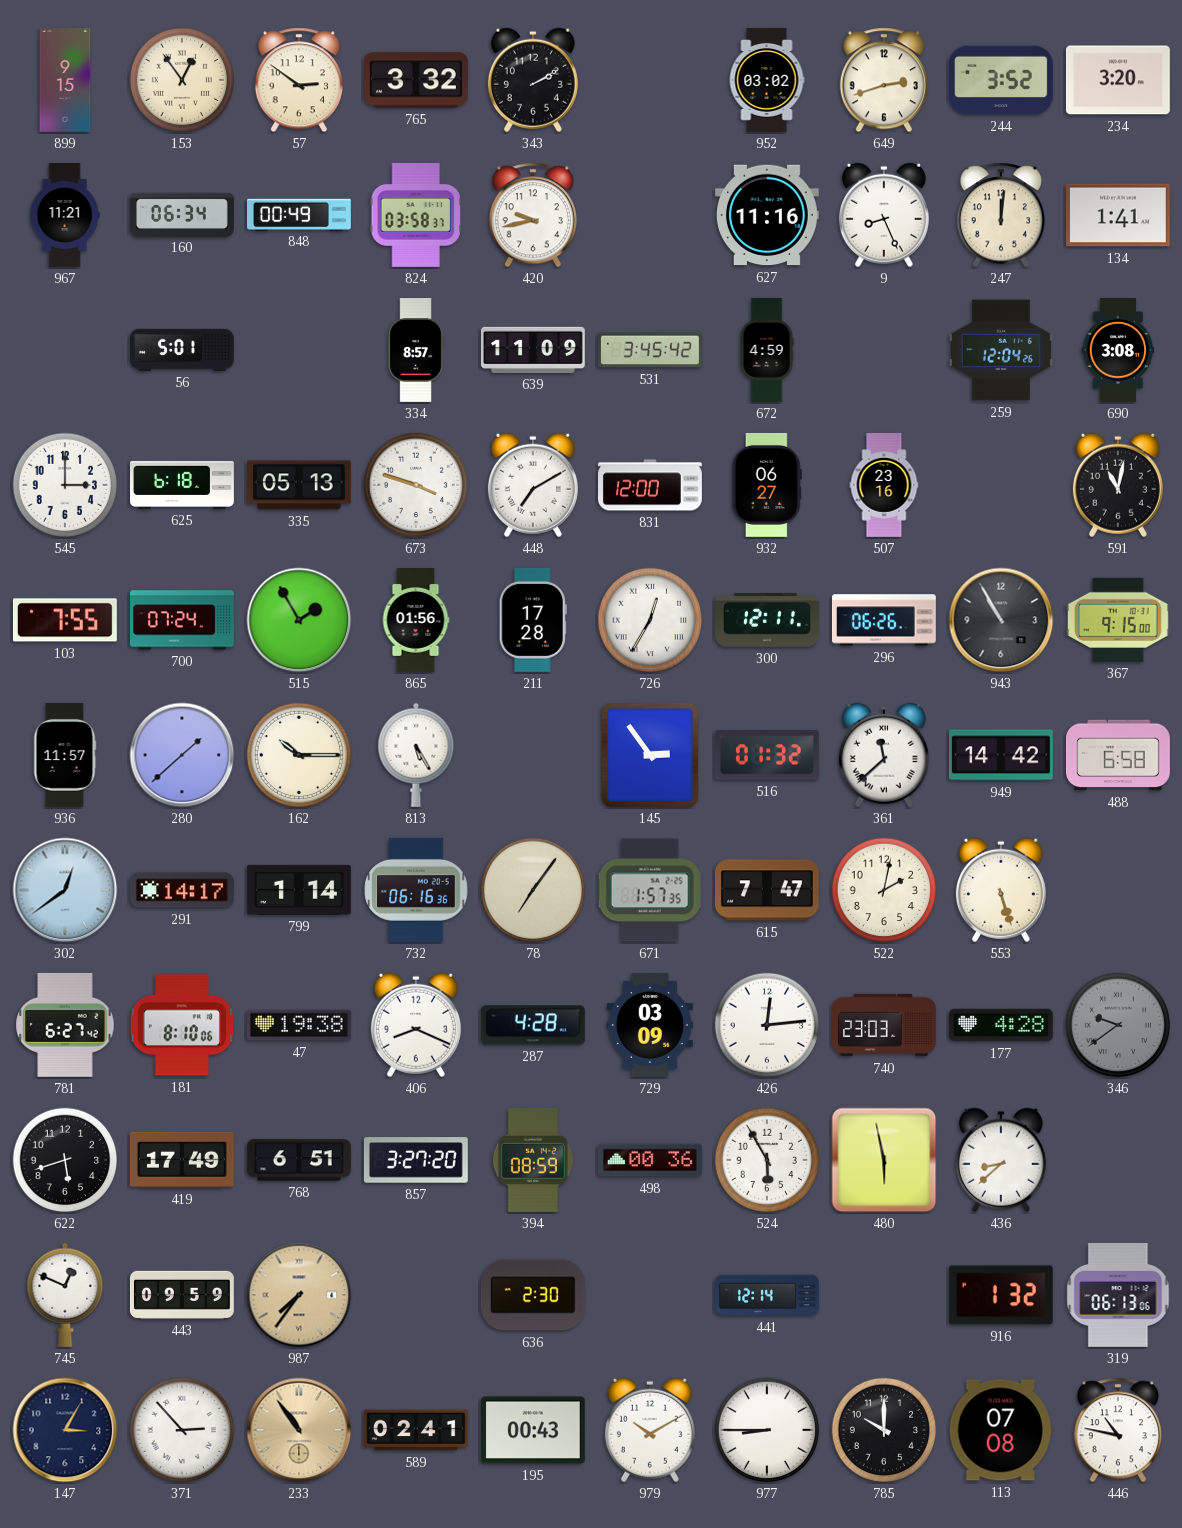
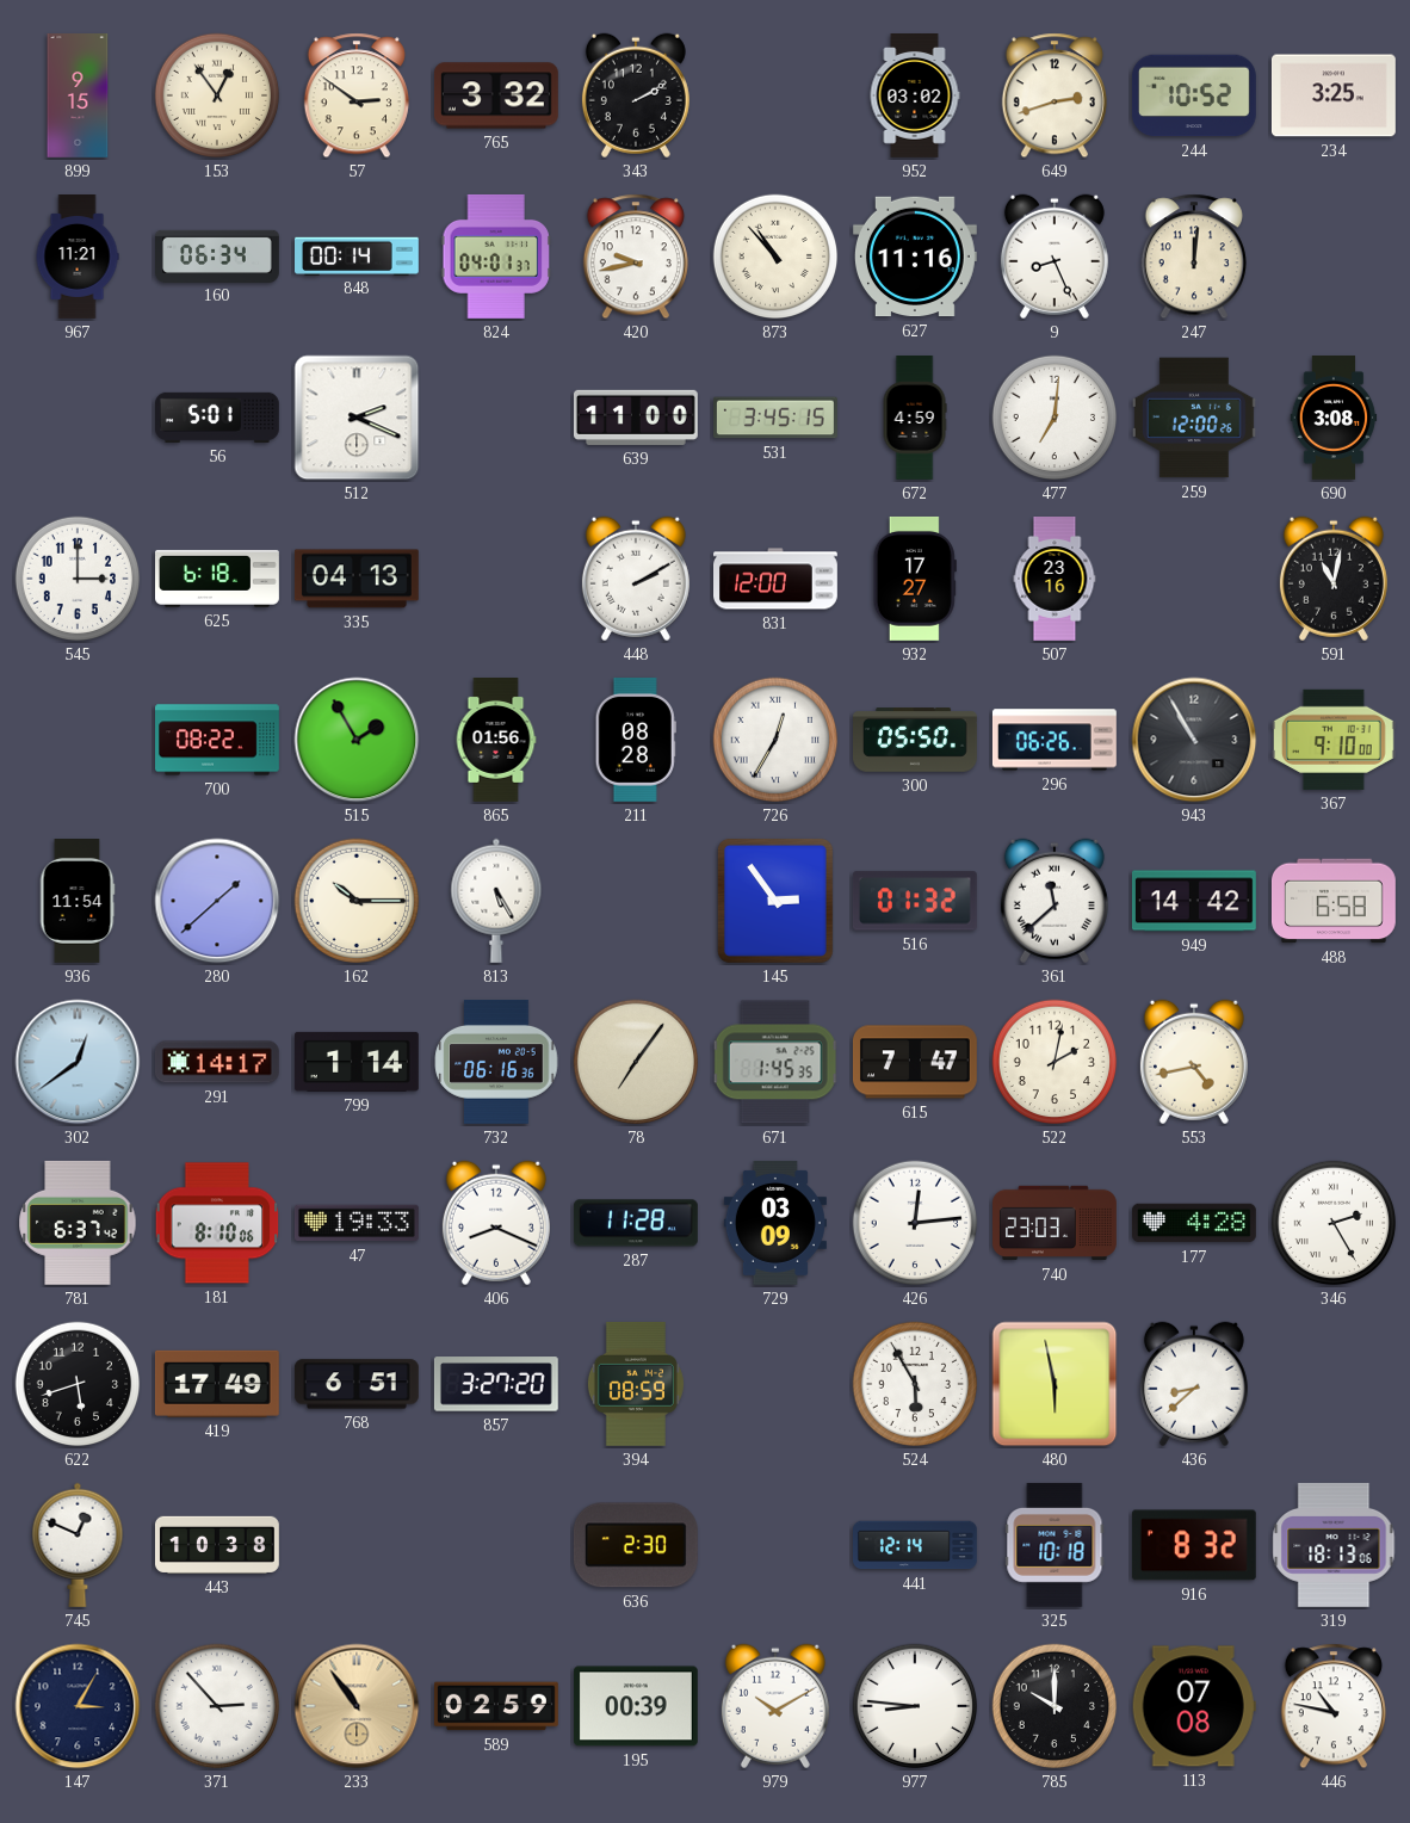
244: 3:52 -> 10:52 (1194, 95)
234: 3:20 -> 3:25 (1334, 95)
848: 00:49 -> 00:14 (358, 255)
824: 03:58 -> 04:01 (496, 257)
873: none -> 10:53 (775, 257)
134: 1:41 -> none (1118, 215)
512: none -> 2:19 (357, 418)
334: 8:57 -> none (416, 351)
639: 11:09 -> 11:00 (636, 418)
531: 3:45:42 -> 3:45:15 (777, 418)
477: none -> 7:01 (1055, 418)
259: 12:04 -> 12:00 (1194, 418)
335: 05:13 -> 04:13 (357, 579)
673: 3:48 -> none (416, 485)
448: 7:10 -> 2:10 (636, 579)
932: 06:27 -> 17:27 (915, 579)
103: 7:55 -> none (65, 620)
700: 07:24 -> 08:22 (218, 740)
211: 17:28 -> 08:28 (636, 740)
300: 12:11 -> 05:50 (916, 740)
367: 9:15 -> 9:10 (1334, 740)
936: 11:57 -> 11:54 (78, 902)
671: 1:57 -> 1:45 (775, 1062)
553: 5:27 -> 4:43 (1194, 1062)
781: 6:27 -> 6:37 (78, 1223)
47: 19:38 -> 19:33 (357, 1223)
287: 4:28 -> 11:28 (636, 1223)
346: 9:39 -> 2:25 (1334, 1223)
346 dial: grey -> white (1334, 1223)
498: 00:36 -> none (650, 1160)
443: 09:59 -> 10:38 (217, 1545)
987: 7:36 -> none (299, 1295)
325: none -> 10:18 (1055, 1545)
916: 1:32 -> 8:32 (1194, 1545)
319: 06:13 -> 18:13 (1334, 1545)
589: 02:41 -> 02:59 (497, 1706)
195: 00:43 -> 00:39 (636, 1706)
977: 8:45 -> 8:46 (915, 1706)
